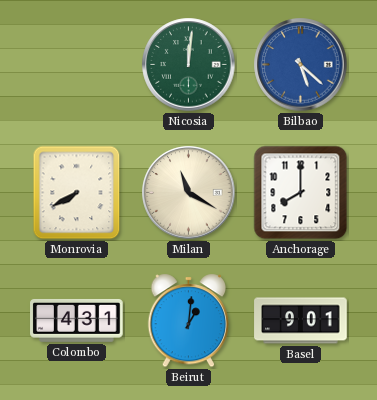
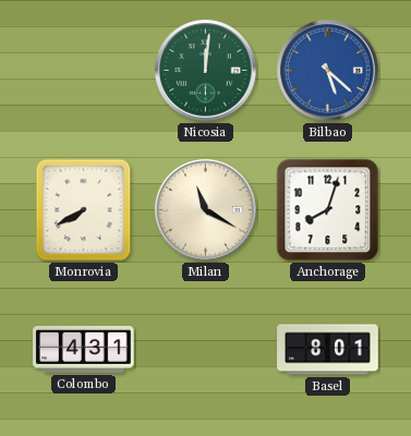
Anchorage: 8:00 -> 8:03 (328, 210)
Beirut: 1:01 -> none (189, 321)
Basel: 9:01 -> 8:01 (328, 350)
